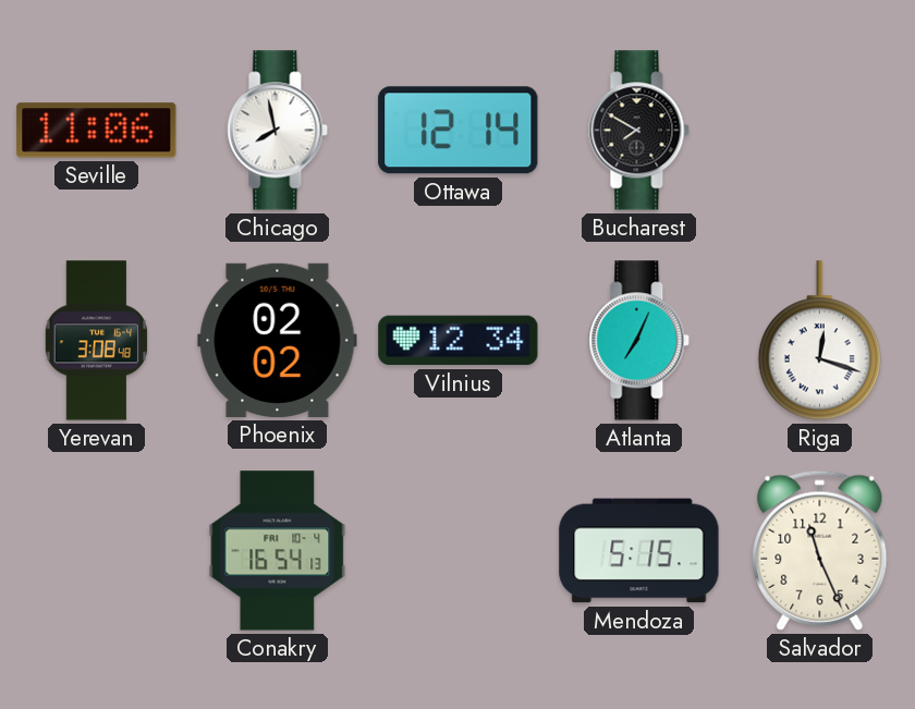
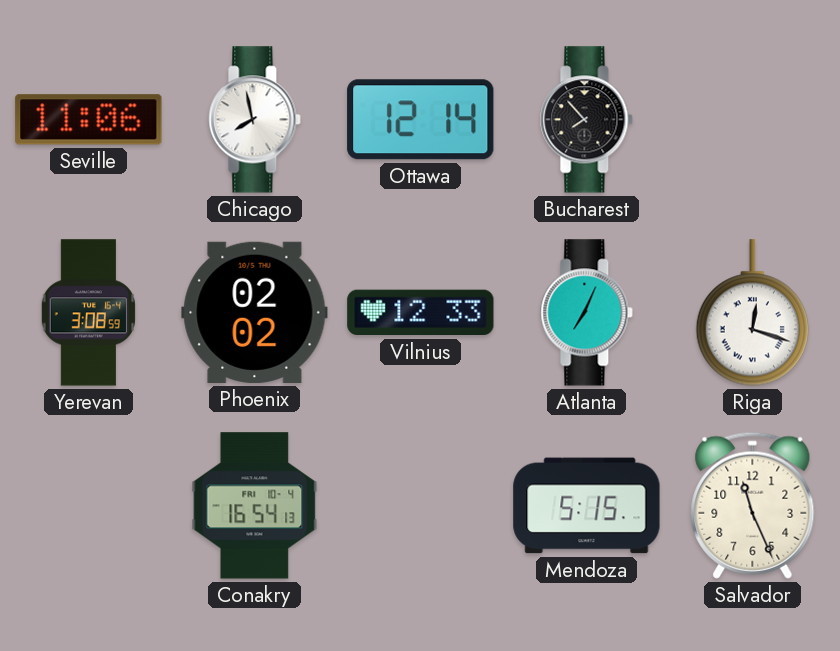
Bucharest: 7:50 -> 7:53 (587, 120)
Yerevan: 3:08:48 -> 3:08:59 (88, 313)
Vilnius: 12:34 -> 12:33 (421, 313)
